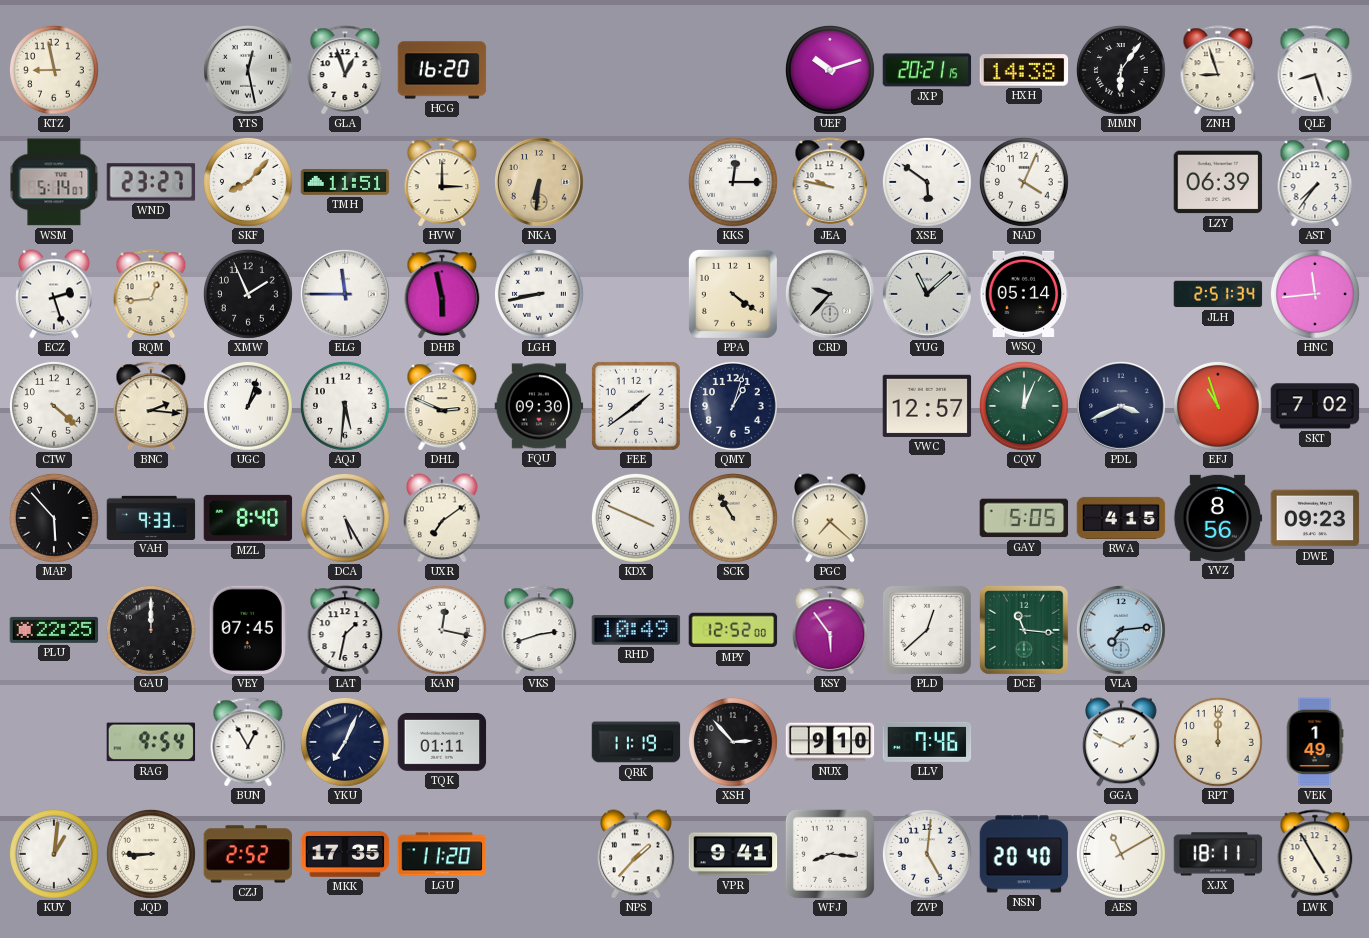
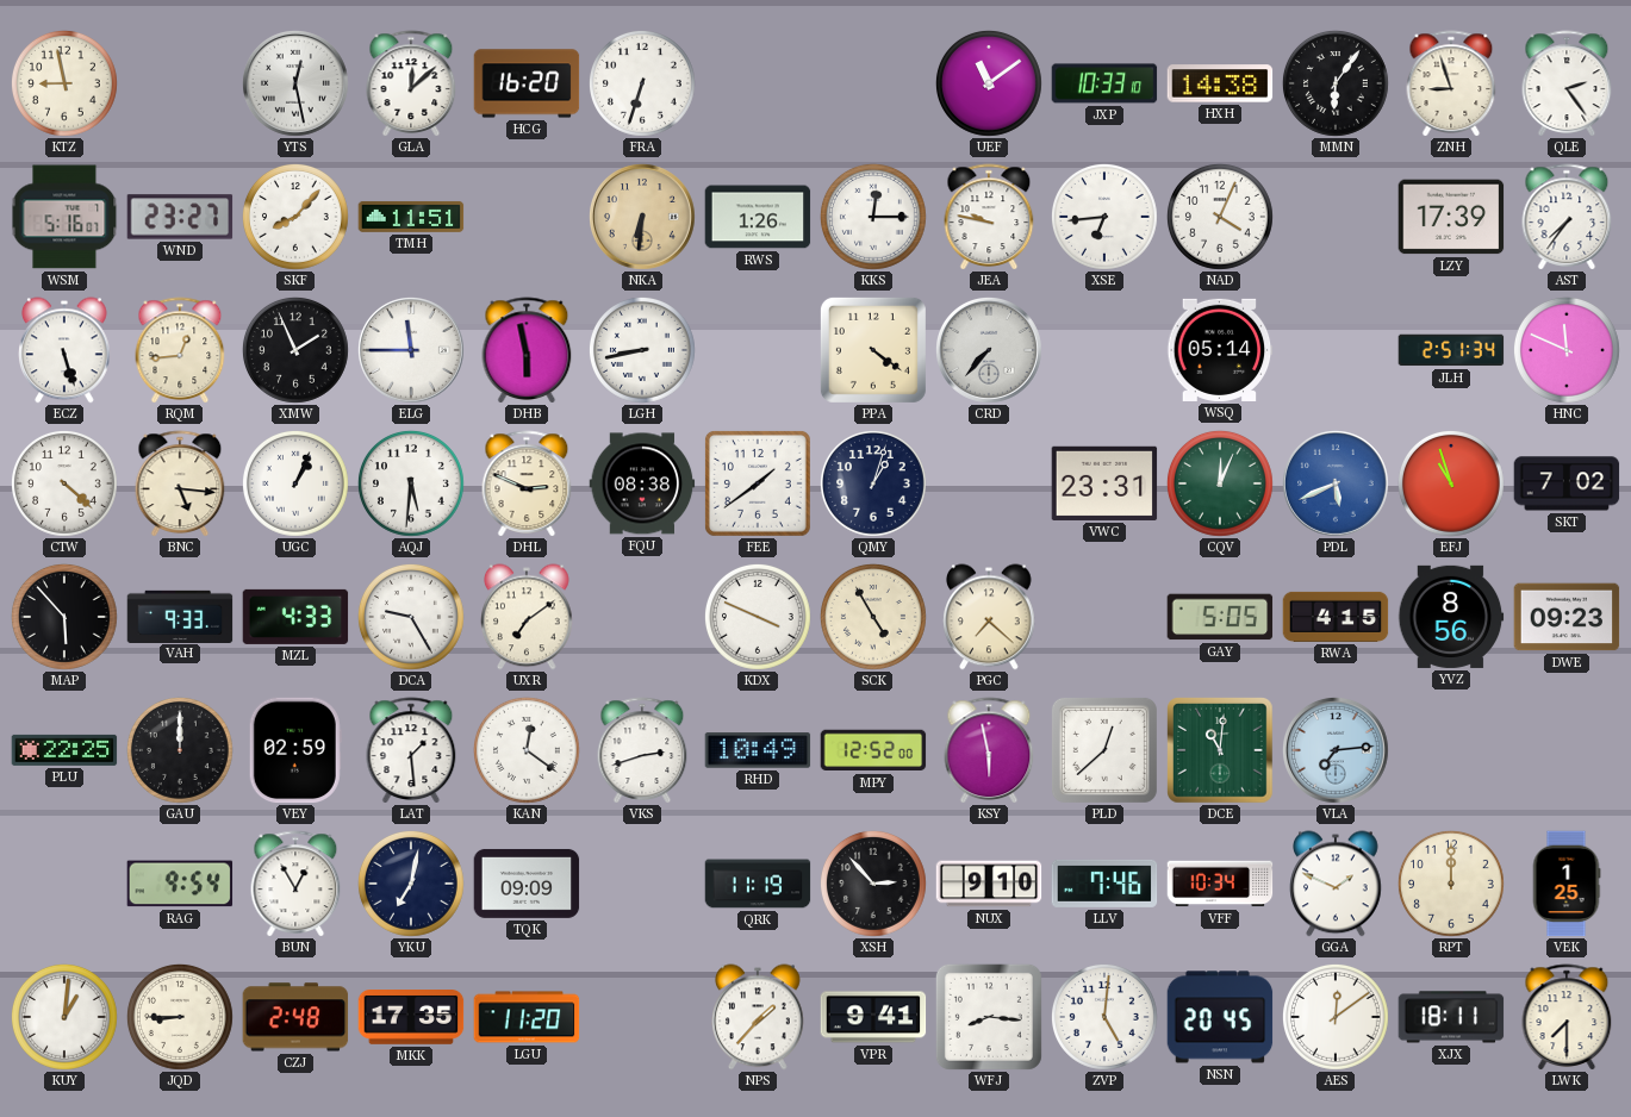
GLA: 12:57 -> 12:08 (411, 83)
FRA: none -> 6:33 (643, 85)
UEF: 10:12 -> 11:09 (990, 85)
JXP: 20:21 -> 10:33 (1104, 83)
QLE: 8:27 -> 2:24 (1567, 83)
WSM: 5:14 -> 5:16 (64, 217)
HVW: 3:00 -> none (442, 182)
RWS: none -> 1:26 (758, 217)
XSE: 5:51 -> 6:44 (1106, 218)
LZY: 06:39 -> 17:39 (1451, 217)
ECZ: 2:27 -> 5:27 (66, 350)
CRD: 9:37 -> 7:37 (990, 351)
YUG: 11:08 -> none (928, 295)
HNC: 11:44 -> 11:49 (1568, 351)
BNC: 2:16 -> 5:16 (180, 483)
UGC: 1:03 -> 1:04 (297, 485)
FQU: 09:30 -> 08:38 (642, 483)
VWC: 12:57 -> 23:31 (1104, 483)
PDL: 3:41 -> 5:41 (1337, 485)
PDL dial: navy -> blue (1337, 485)
MZL: 8:40 -> 4:33 (295, 617)
DCA: 5:25 -> 9:25 (412, 618)
SCK: 10:55 -> 4:55 (874, 618)
VEY: 07:45 -> 02:59 (295, 750)
LAT: 1:32 -> 1:29 (411, 750)
KAN: 12:17 -> 12:21 (528, 751)
KSY: 5:54 -> 5:58 (989, 750)
DCE: 11:16 -> 11:01 (1221, 751)
YKU: 7:04 -> 7:02 (412, 885)
TQK: 01:11 -> 09:09 (527, 884)
VFF: none -> 10:34 (1220, 884)
VEK: 1:49 -> 1:25 (1567, 884)
CZJ: 2:52 -> 2:48 (295, 1017)
NSN: 20:40 -> 20:45 (1220, 1017)
AES: 11:10 -> 12:09 (1337, 1018)
LWK: 4:55 -> 7:30 (1567, 1017)
